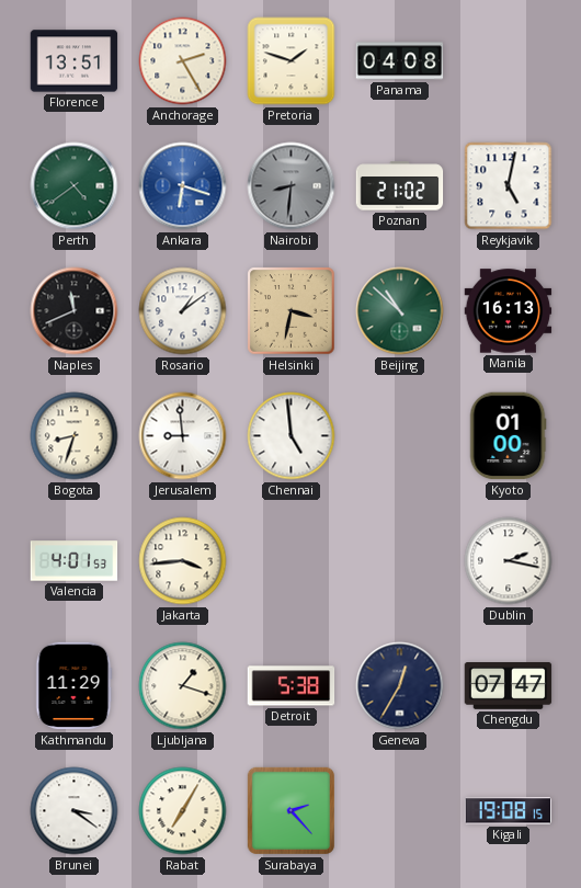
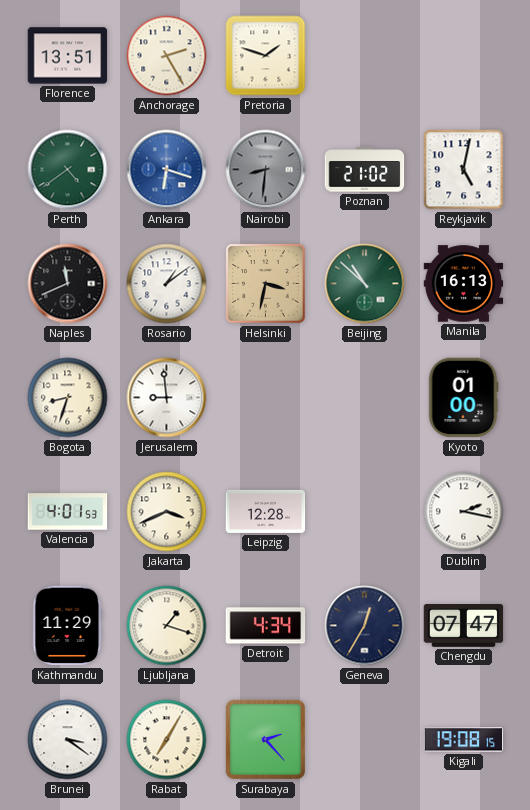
Panama: 04:08 -> none (400, 61)
Chennai: 4:59 -> none (292, 436)
Jakarta: 3:44 -> 3:41 (167, 512)
Leipzig: none -> 12:28 (266, 511)
Detroit: 5:38 -> 4:34 (266, 626)
